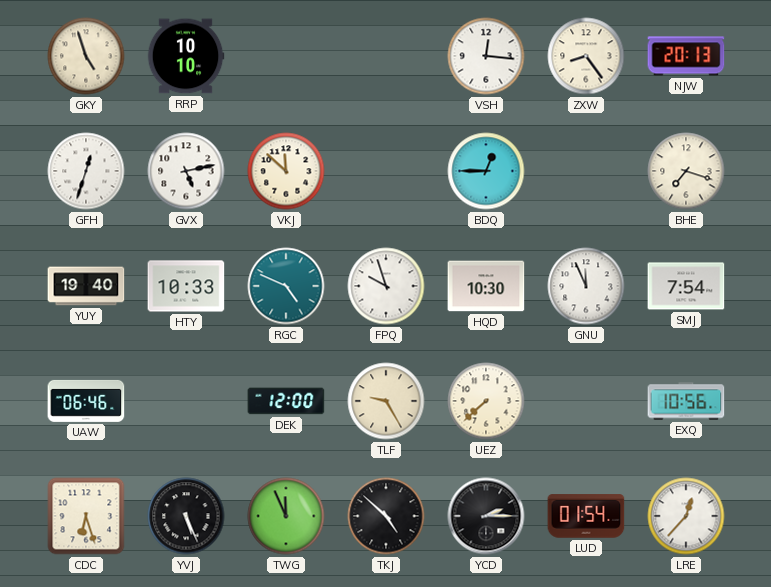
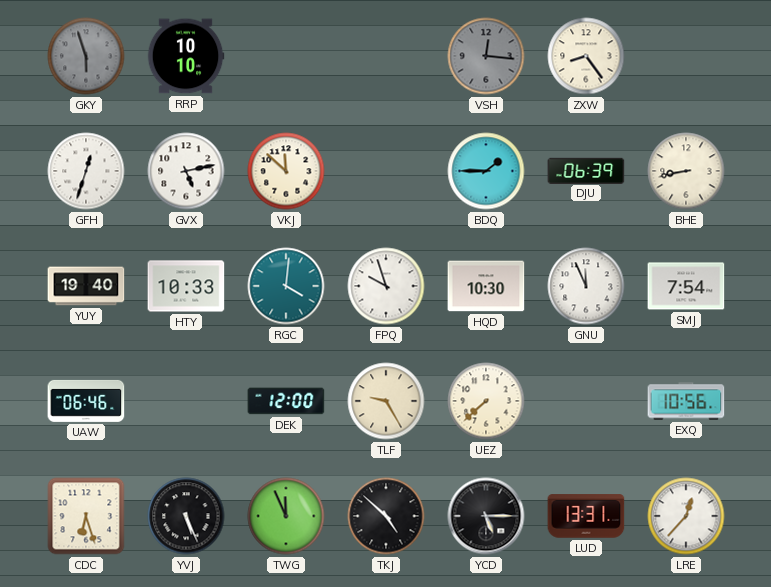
GKY: 4:57 -> 5:57 (86, 56)
GKY dial: cream -> grey (86, 56)
VSH dial: white -> grey (486, 56)
NJW: 20:13 -> none (686, 56)
BDQ: 12:45 -> 1:45 (486, 171)
DJU: none -> 06:39 (586, 170)
BHE: 7:18 -> 8:43 (686, 171)
RGC: 4:49 -> 4:01 (286, 286)
YCD: 2:15 -> 5:15 (486, 516)
LUD: 01:54 -> 13:31 (586, 516)
